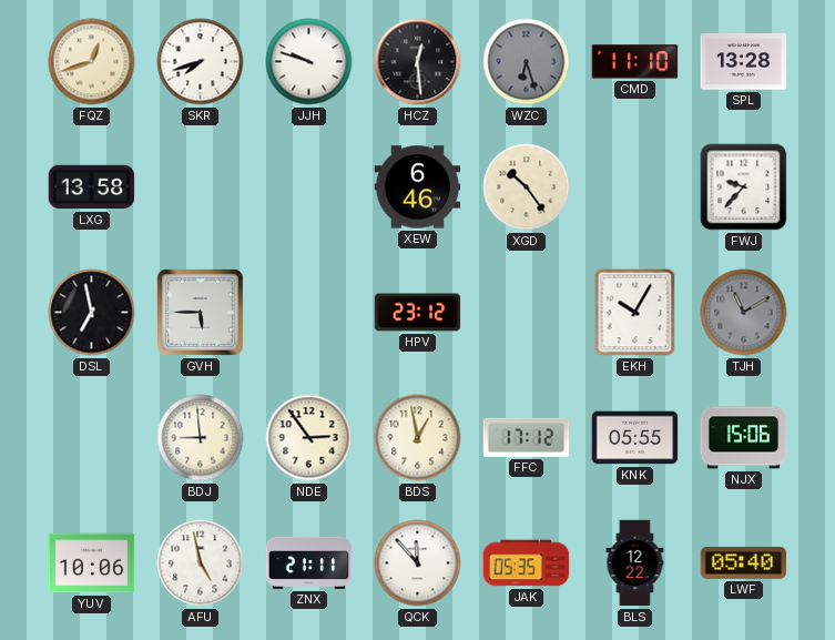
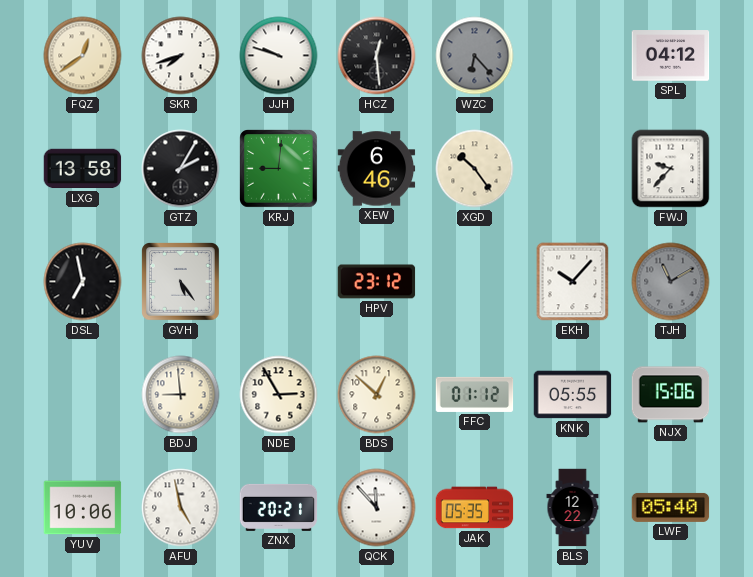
FQZ: 12:42 -> 12:39 (83, 56)
WZC: 6:27 -> 6:23 (475, 56)
CMD: 11:10 -> none (635, 62)
SPL: 13:28 -> 04:12 (671, 56)
GTZ: none -> 2:05 (181, 169)
KRJ: none -> 9:01 (279, 169)
GVH: 5:45 -> 5:24 (181, 282)
EKH: 10:05 -> 10:07 (573, 282)
NDE: 2:54 -> 2:55 (279, 395)
BDS: 12:58 -> 12:52 (377, 395)
FFC: 17:12 -> 01:12 (475, 394)
ZNX: 21:11 -> 20:21 (279, 507)
